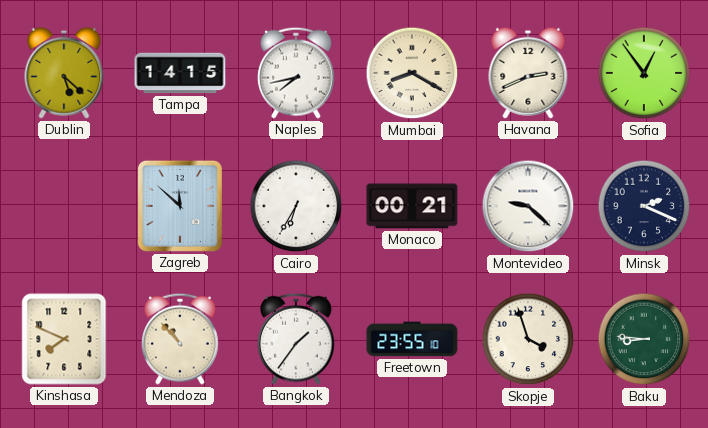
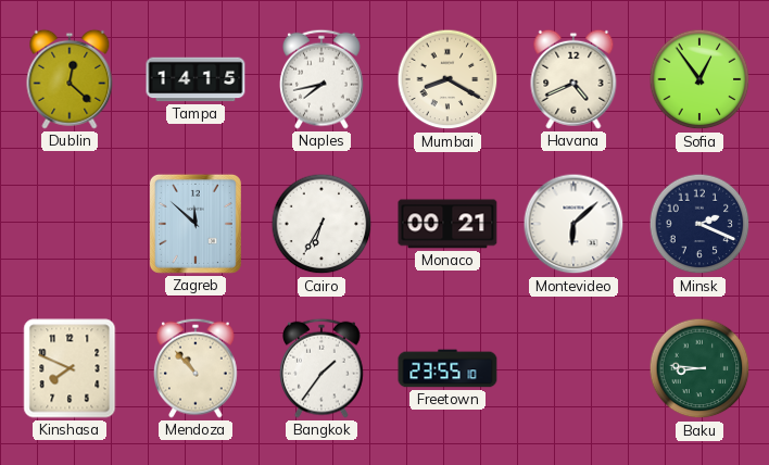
Dublin: 5:22 -> 12:22 (70, 79)
Havana: 2:41 -> 4:41 (573, 79)
Montevideo: 9:22 -> 6:08 (573, 224)
Skopje: 3:57 -> none (528, 339)
